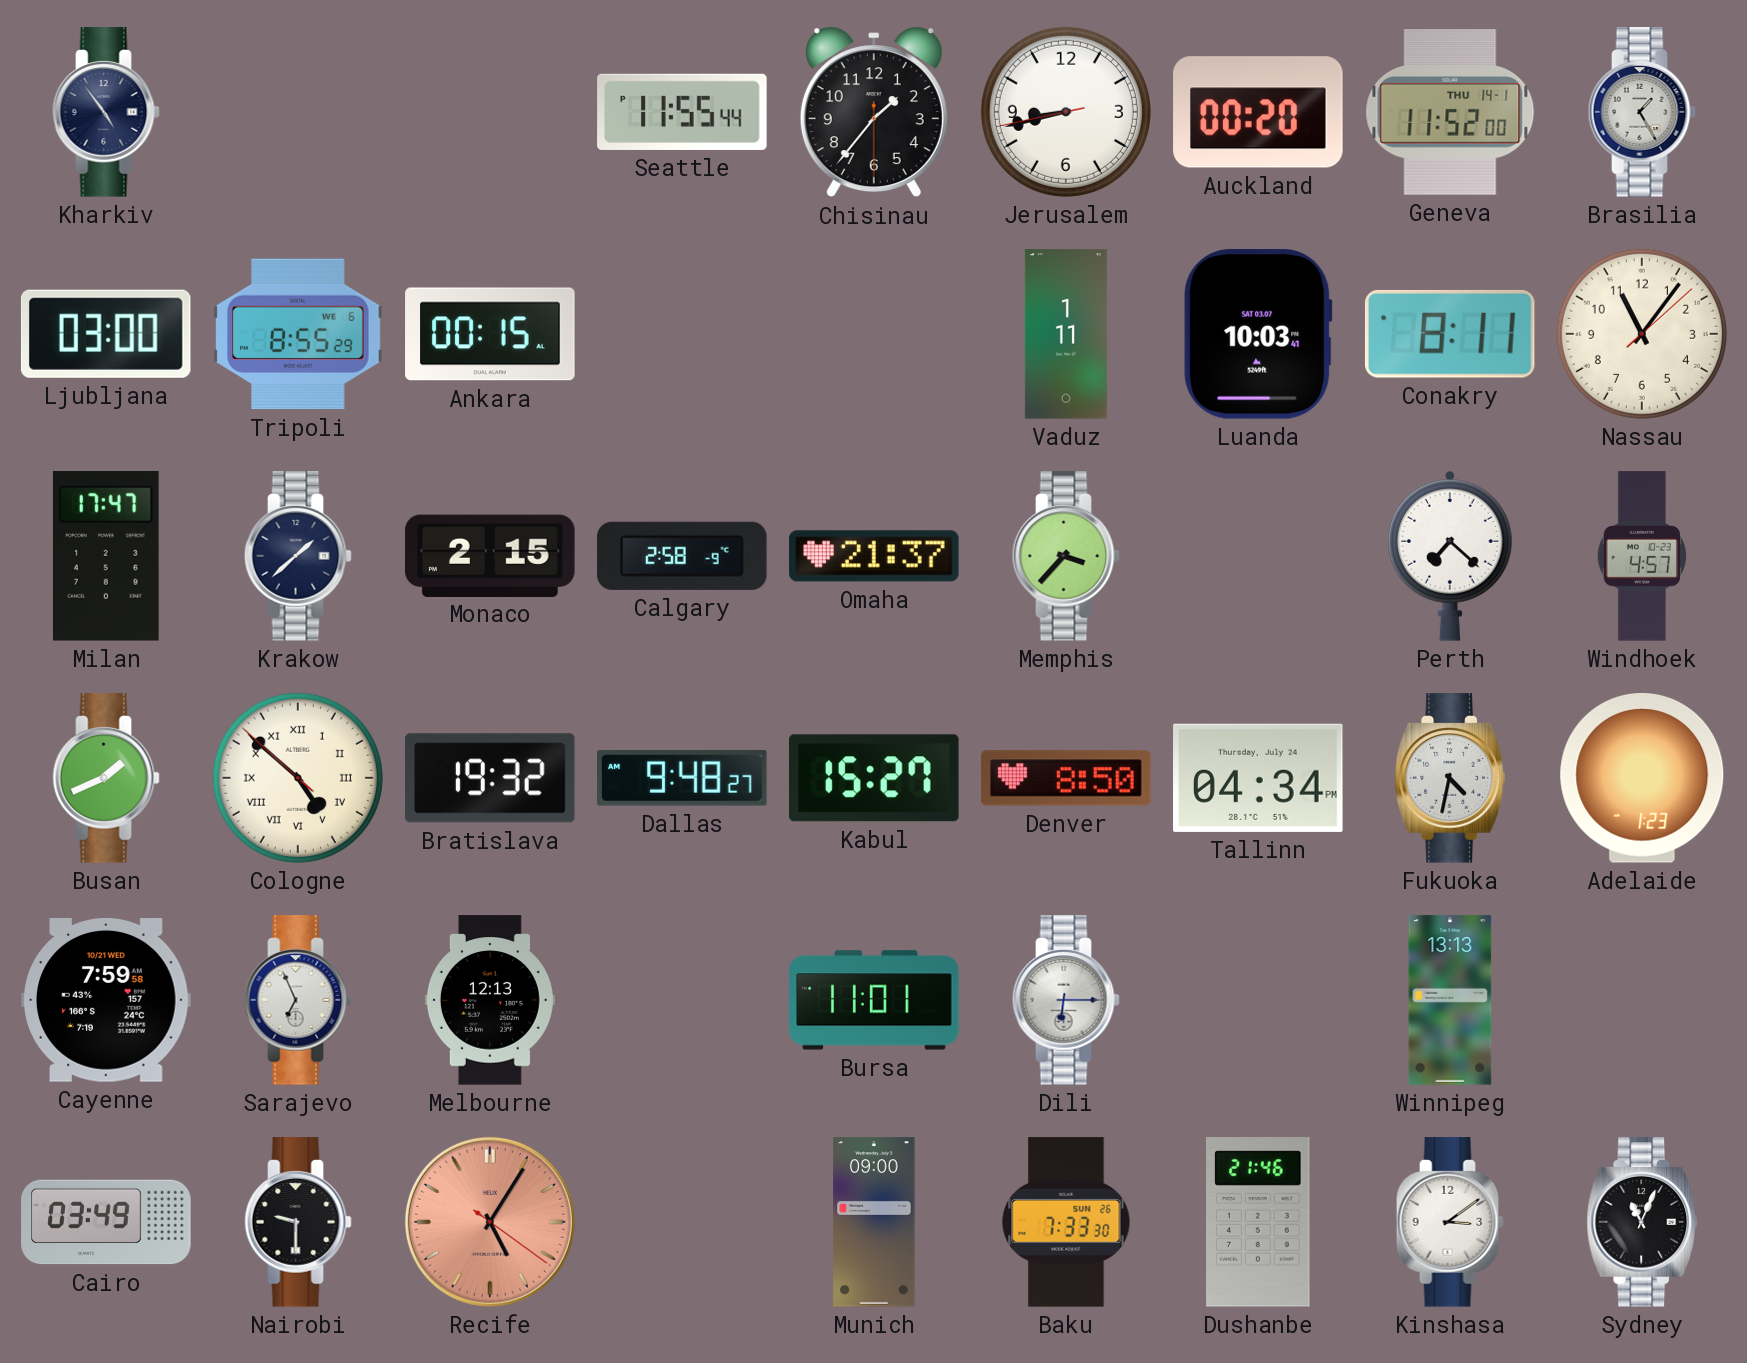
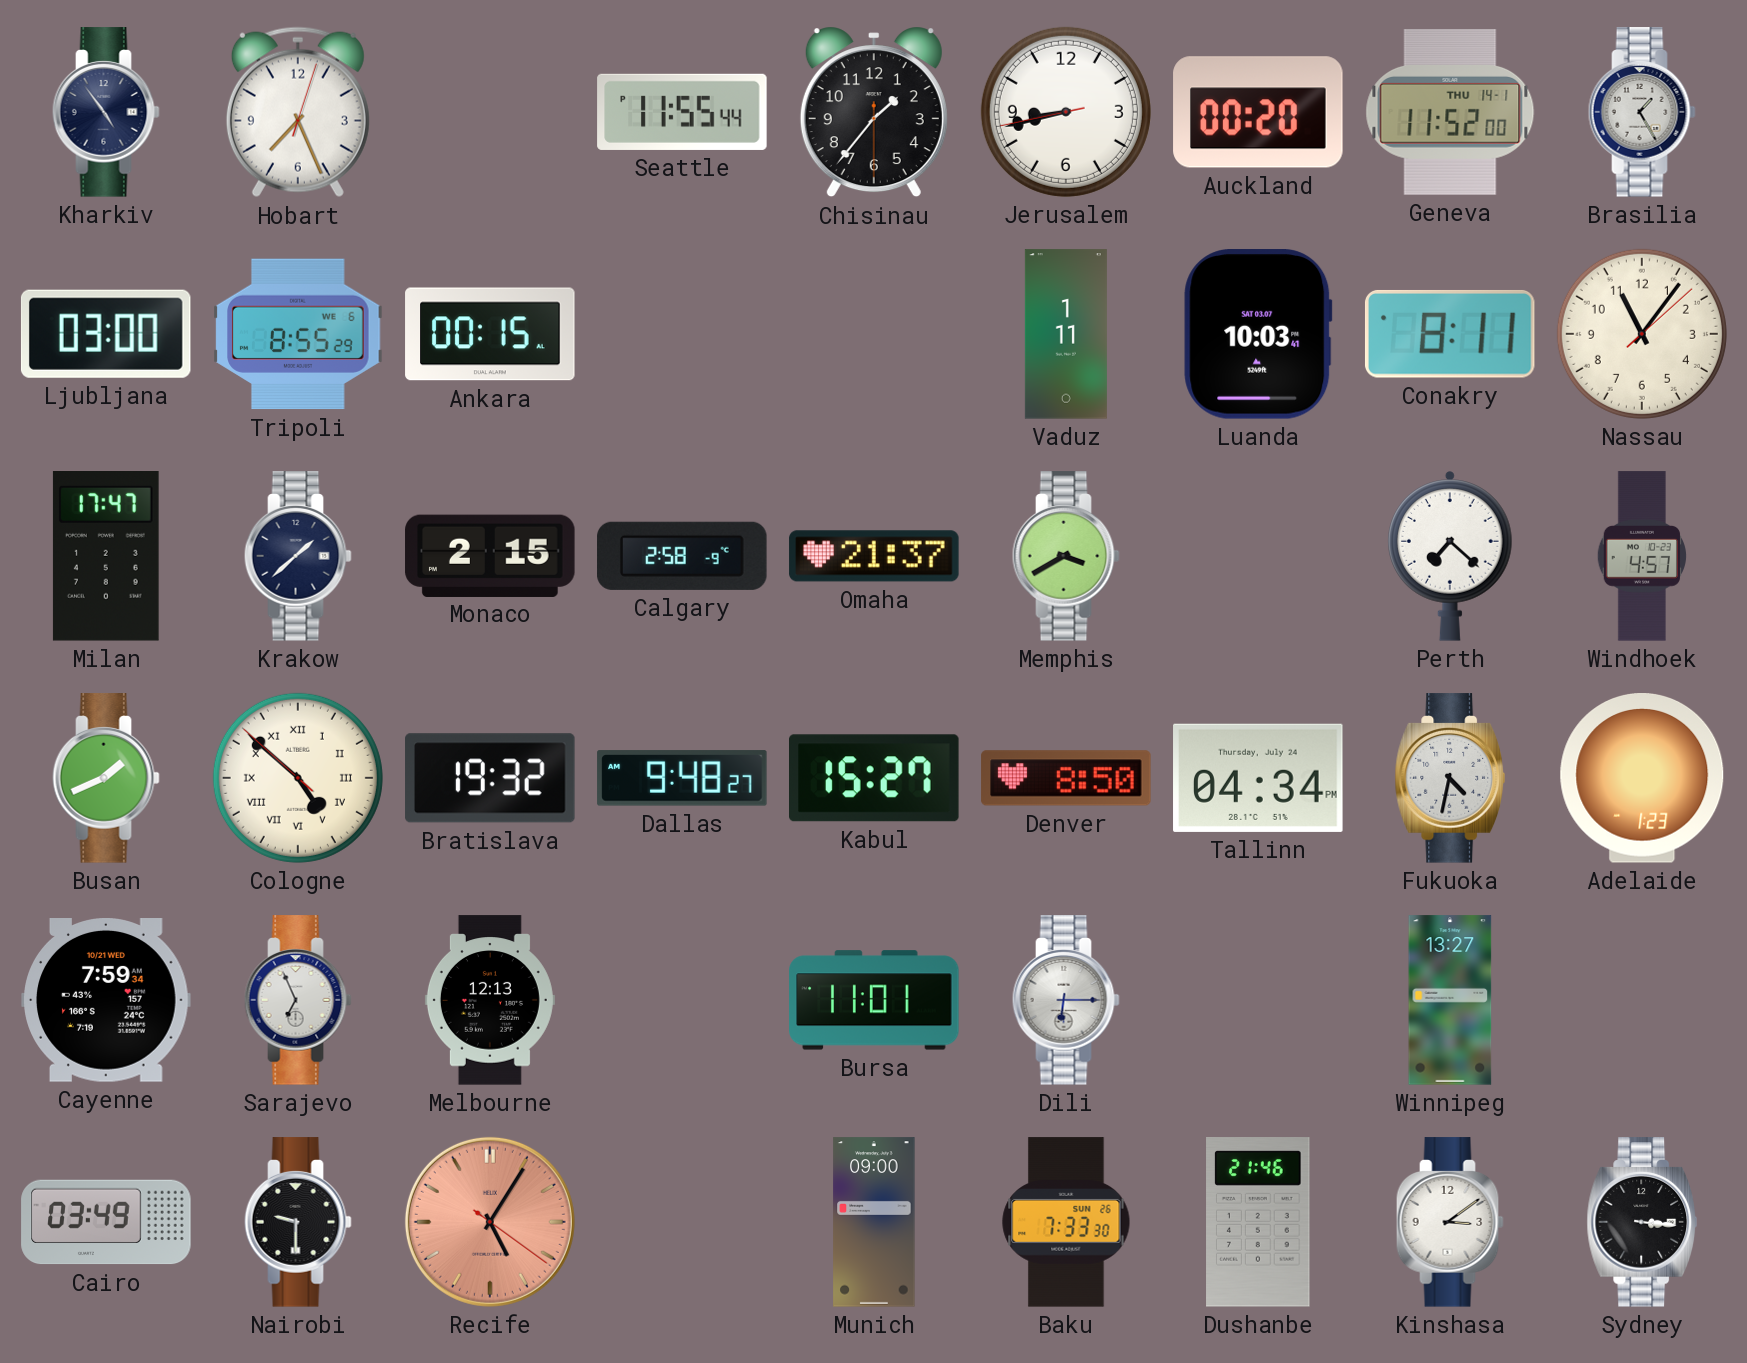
Hobart: none -> 7:26 (298, 112)
Memphis: 3:37 -> 3:40 (1066, 556)
Cayenne: 7:59:58 -> 7:59:34 (106, 1001)
Winnipeg: 13:13 -> 13:27 (1450, 1000)
Sydney: 11:04 -> 3:16 (1642, 1222)
